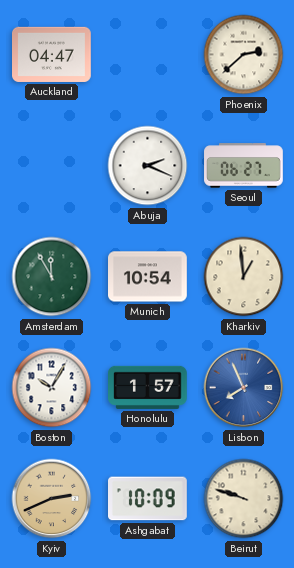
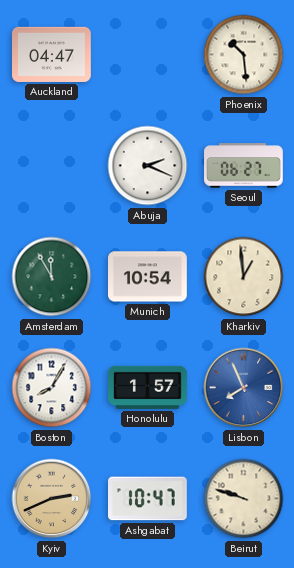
Phoenix: 2:38 -> 10:29 (244, 55)
Boston: 10:05 -> 8:05 (52, 388)
Ashgabat: 10:09 -> 10:47 (148, 499)
